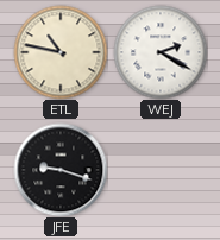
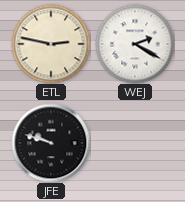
ETL: 10:47 -> 2:47 (51, 44)
JFE: 9:18 -> 9:48 (51, 143)
